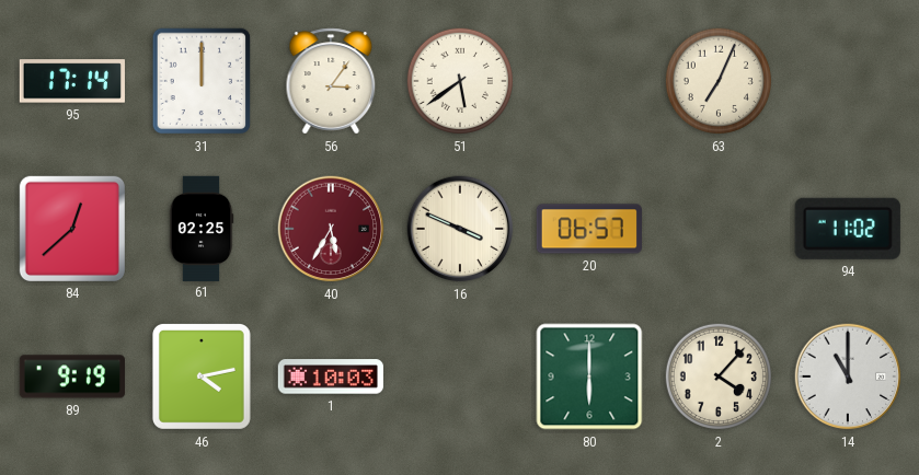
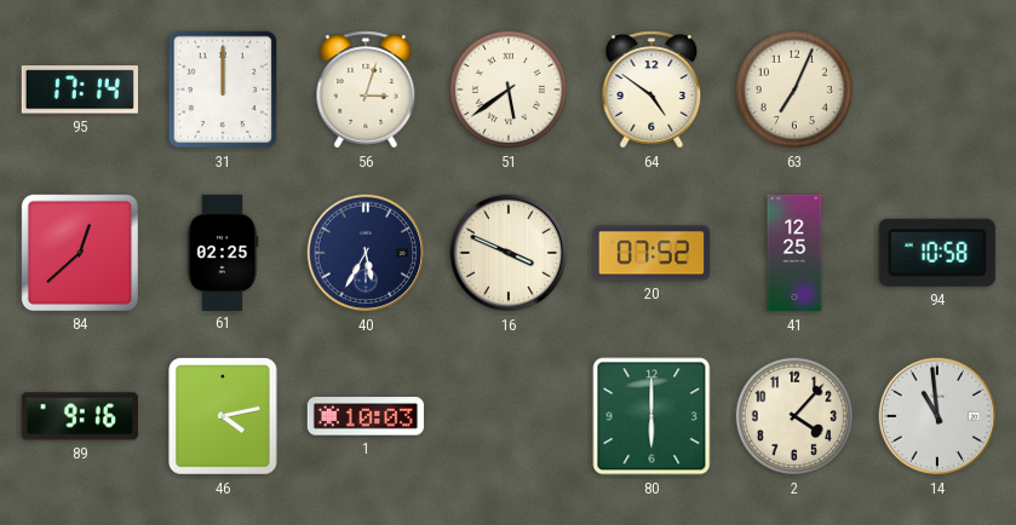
56: 3:06 -> 3:03 (366, 90)
64: none -> 4:51 (651, 90)
40 dial: burgundy -> navy (366, 253)
20: 06:57 -> 07:52 (651, 253)
41: none -> 12:25 (794, 253)
94: 11:02 -> 10:58 (937, 253)
89: 9:19 -> 9:16 (80, 416)
14: 11:00 -> 10:59 (937, 416)
